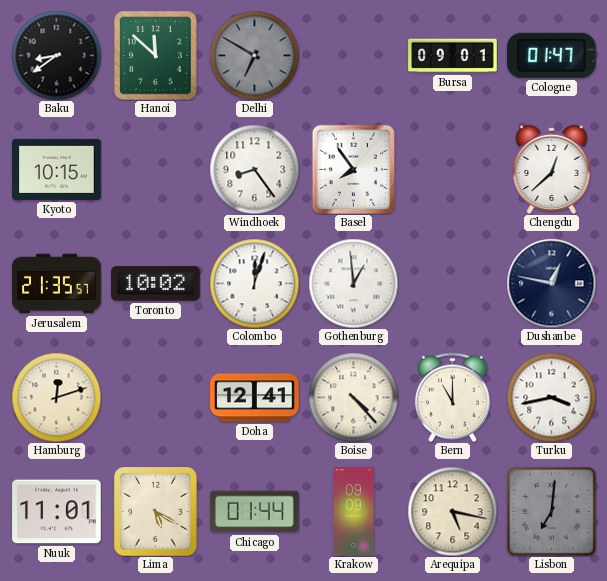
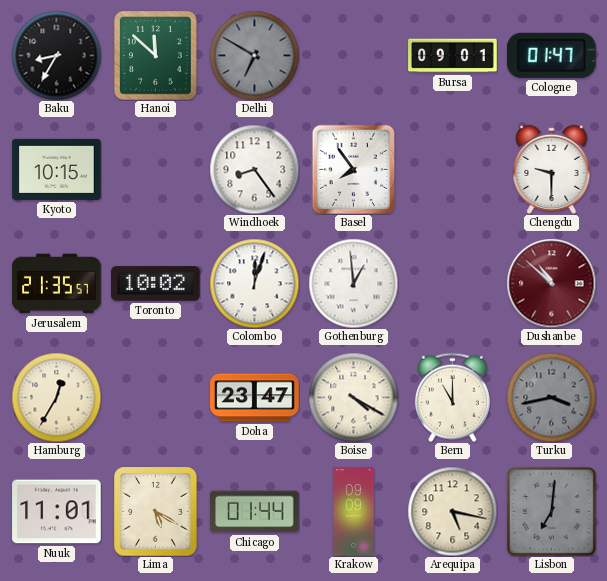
Baku: 8:39 -> 8:35 (56, 55)
Chengdu: 12:38 -> 9:30 (552, 169)
Dushanbe: 12:47 -> 10:52 (551, 283)
Dushanbe dial: navy -> burgundy (551, 283)
Hamburg: 12:12 -> 12:35 (56, 397)
Doha: 12:41 -> 23:47 (255, 398)
Boise: 4:23 -> 4:20 (353, 397)
Turku dial: white -> grey (551, 397)
